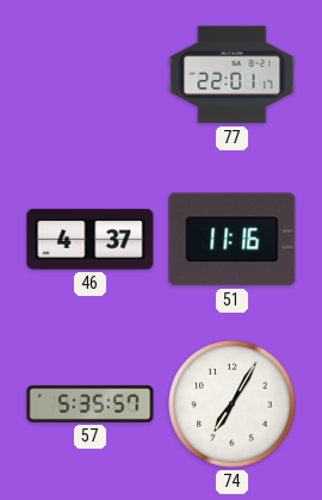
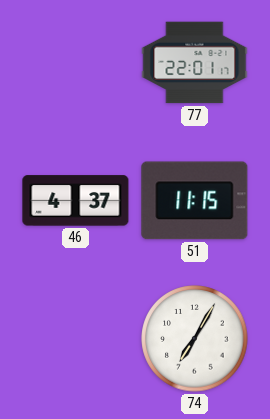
51: 11:16 -> 11:15 (195, 201)
57: 5:35 -> none (91, 403)
